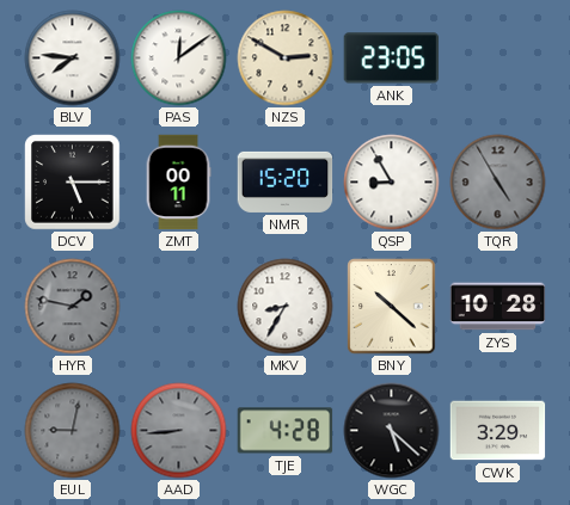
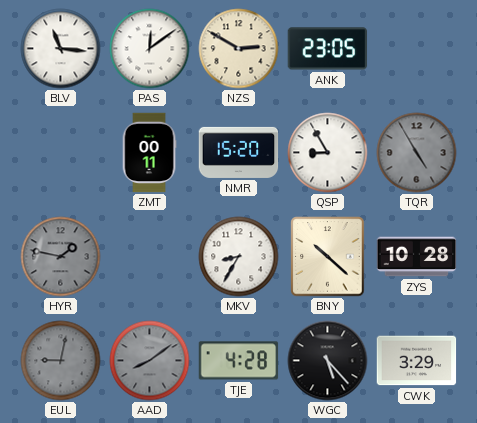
BLV: 7:46 -> 11:16 (61, 49)
DCV: 5:15 -> none (73, 183)
AAD: 8:44 -> 8:09 (150, 361)
WGC: 5:22 -> 5:23 (328, 361)
